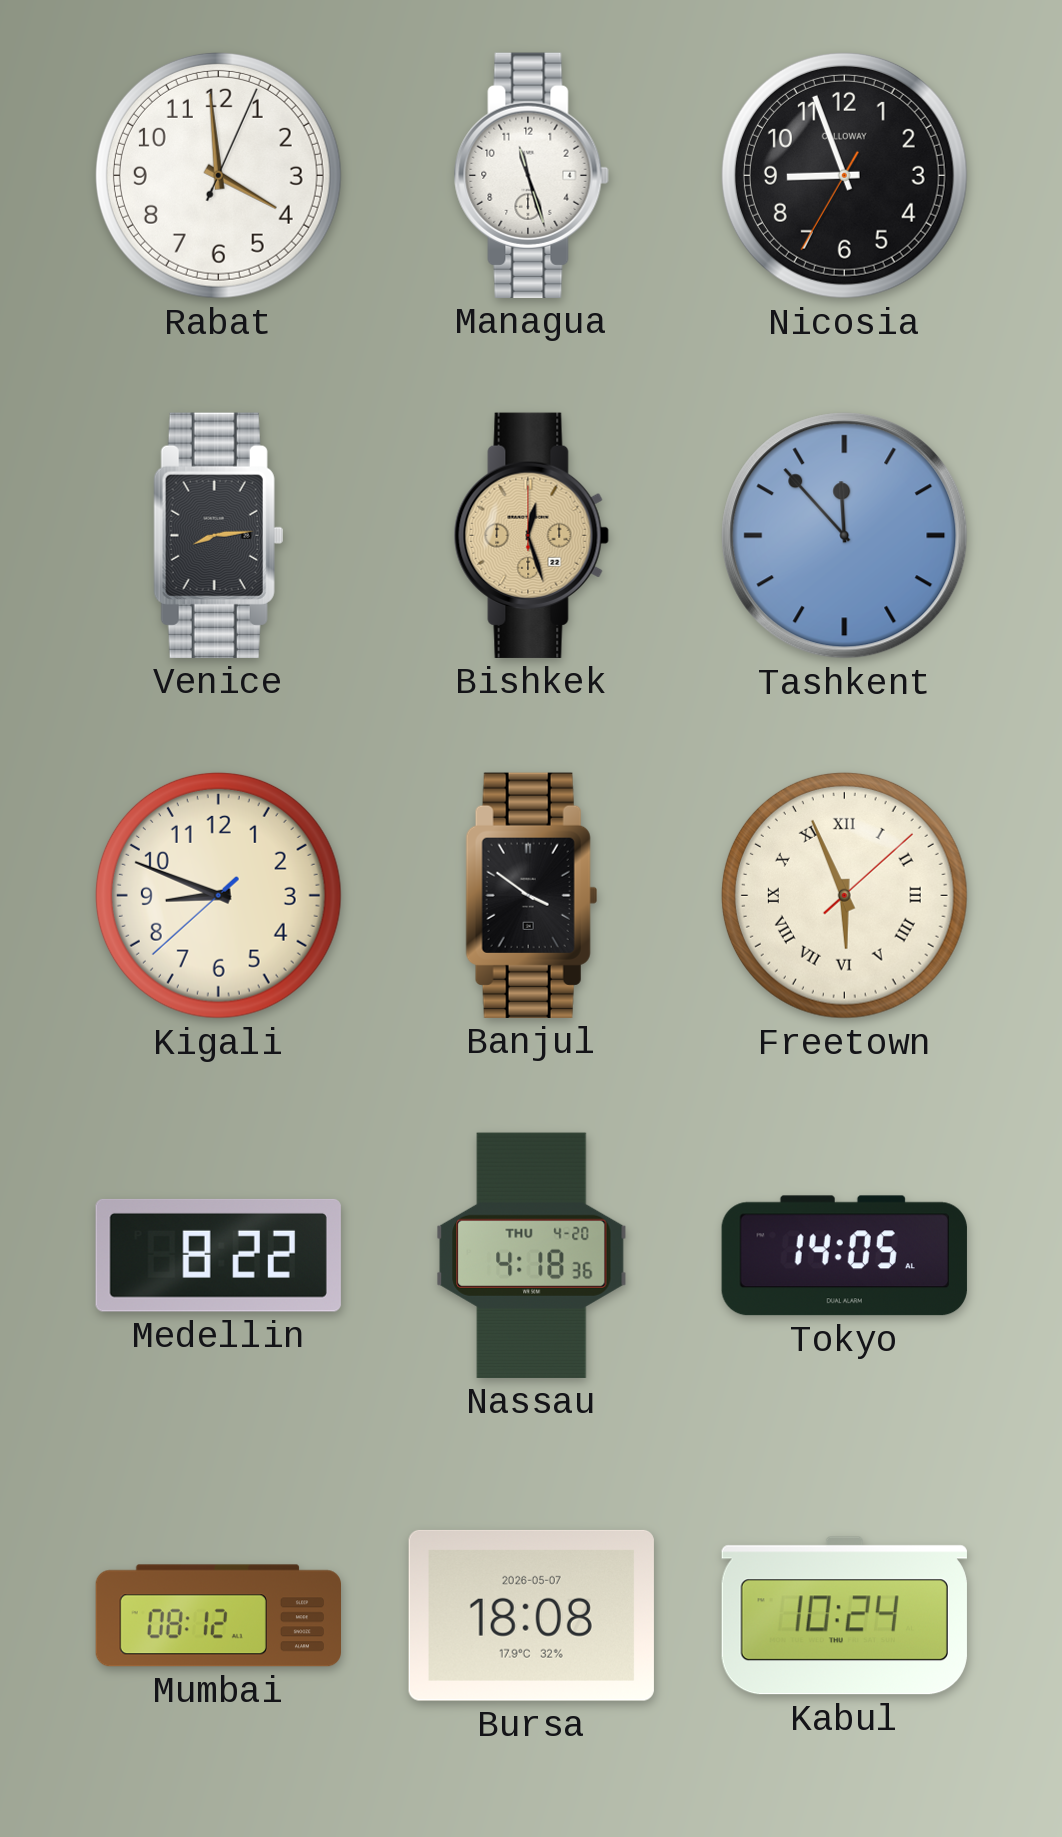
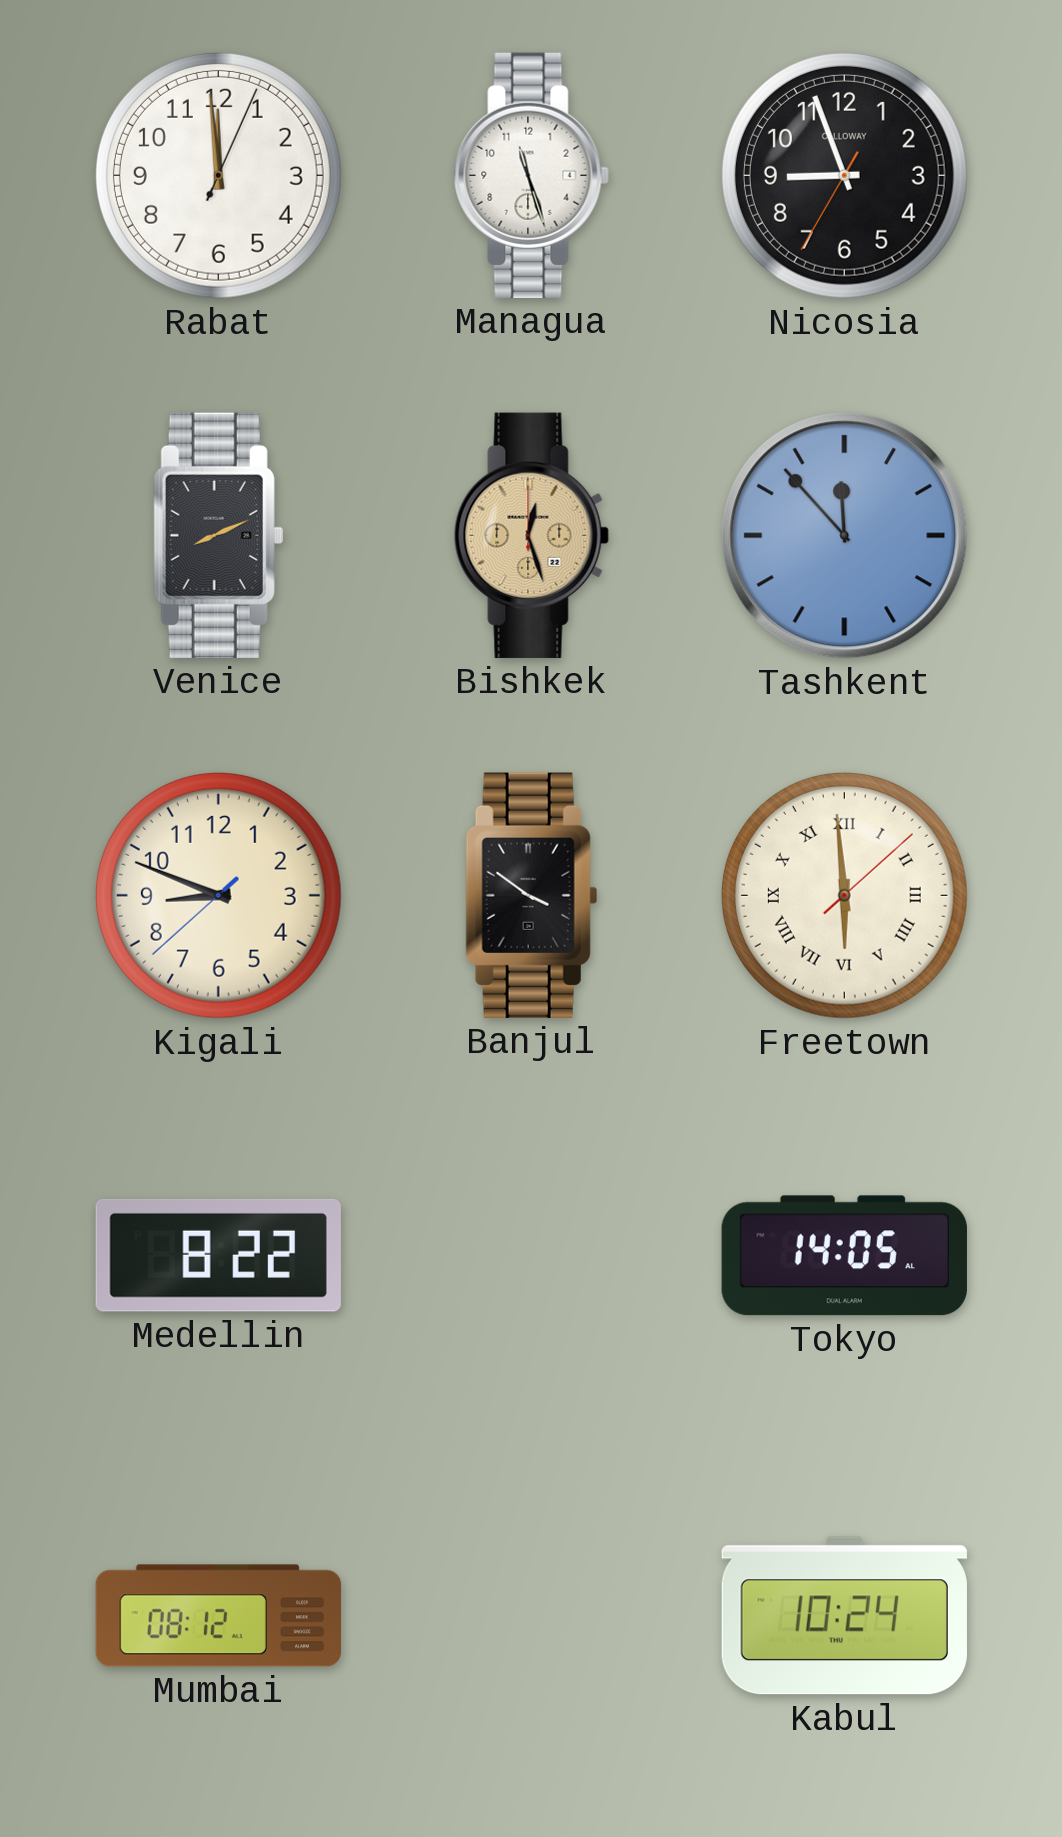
Rabat: 3:59 -> 11:59 (218, 175)
Venice: 8:14 -> 8:11 (218, 535)
Freetown: 5:56 -> 5:59 (844, 895)
Nassau: 4:18 -> none (532, 1255)
Bursa: 18:08 -> none (531, 1615)
